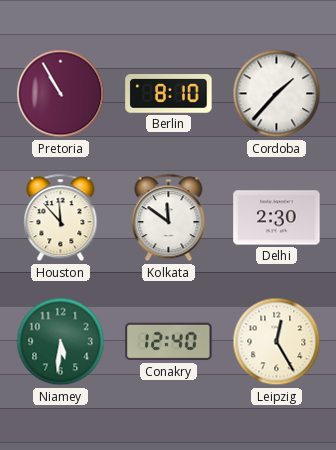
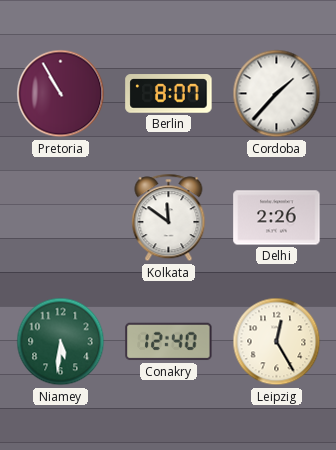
Berlin: 8:10 -> 8:07 (169, 94)
Houston: 11:53 -> none (61, 218)
Delhi: 2:30 -> 2:26 (277, 218)
